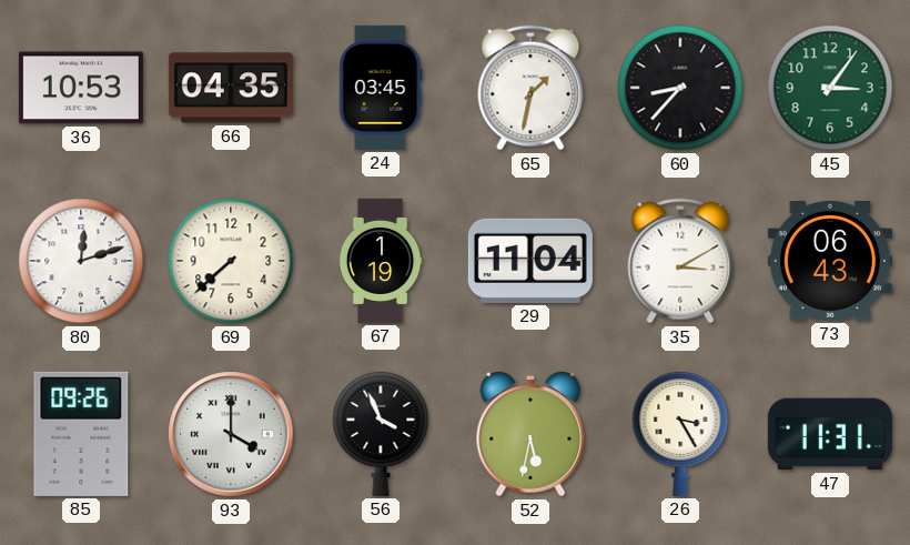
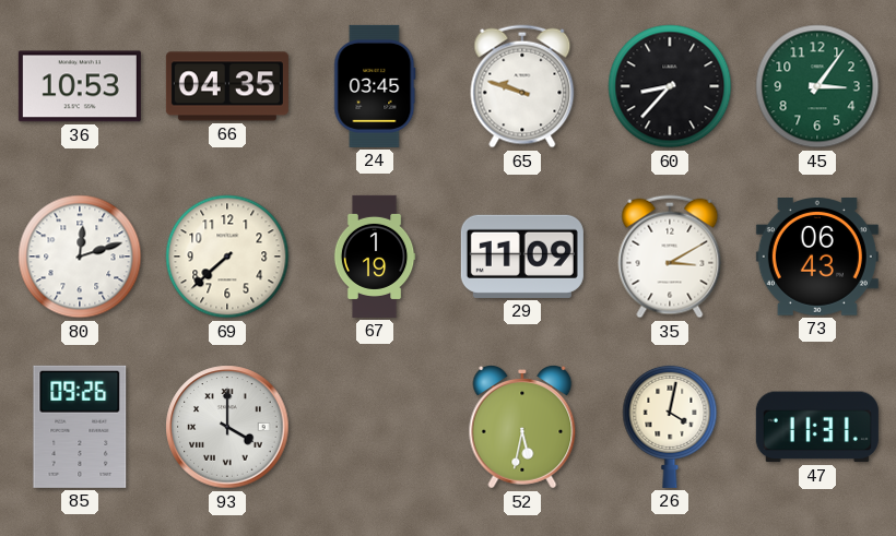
65: 1:32 -> 9:48 (522, 86)
29: 11:04 -> 11:09 (522, 257)
56: 3:56 -> none (381, 433)
26: 3:25 -> 4:02 (670, 426)
